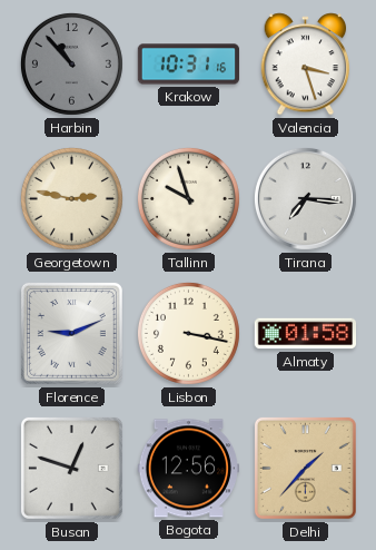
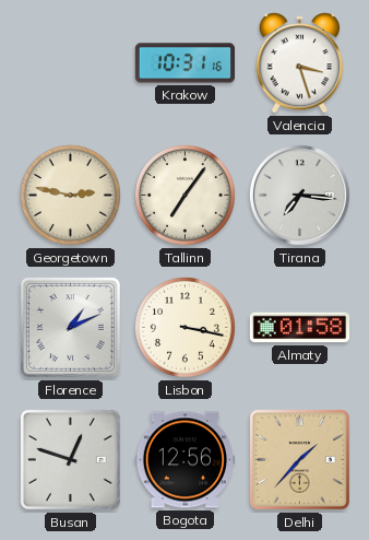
Harbin: 10:53 -> none (71, 63)
Tallinn: 9:57 -> 7:06 (184, 195)
Florence: 9:11 -> 1:11 (70, 327)
